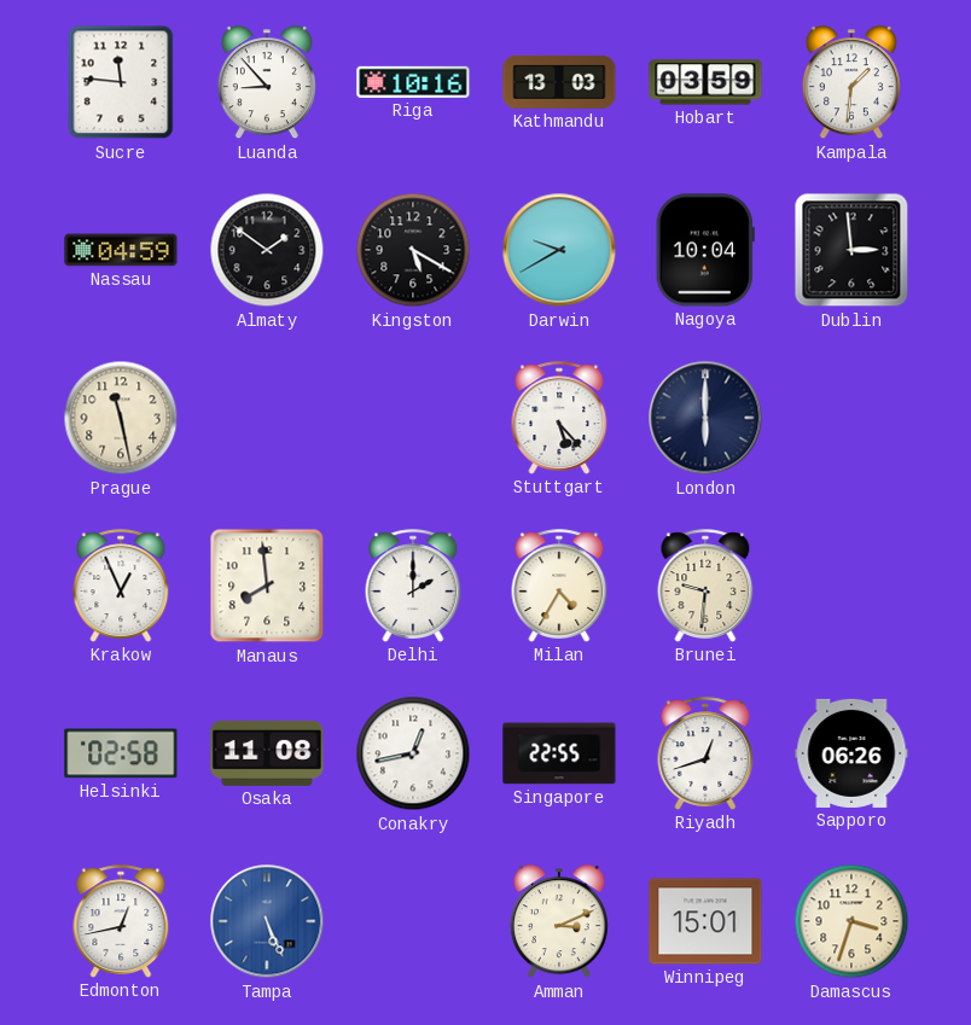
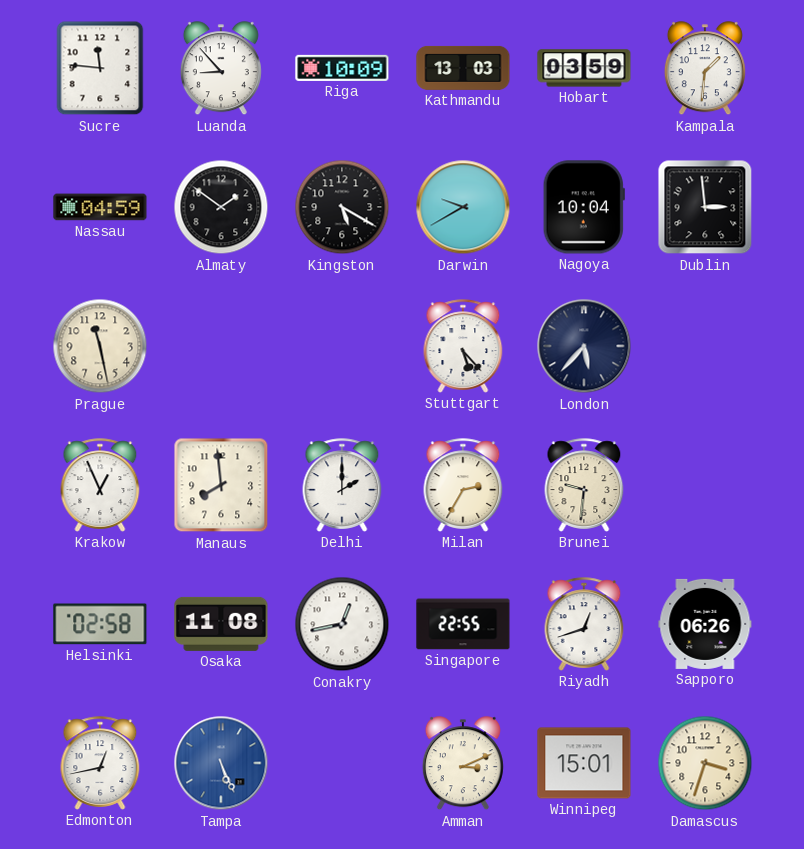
Riga: 10:16 -> 10:09 (342, 68)
London: 6:00 -> 5:37 (584, 346)
Milan: 4:35 -> 2:35 (463, 485)
